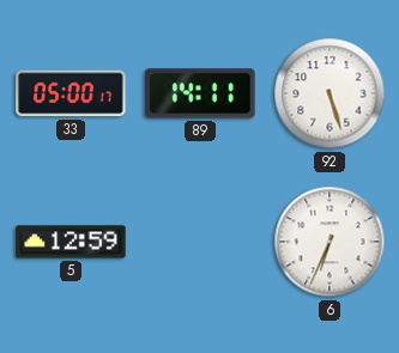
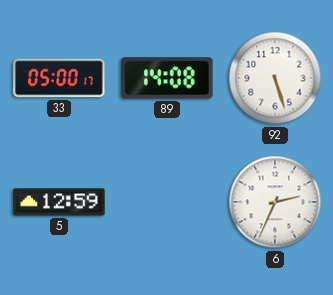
89: 14:11 -> 14:08 (167, 78)
6: 6:34 -> 2:34 (275, 202)
